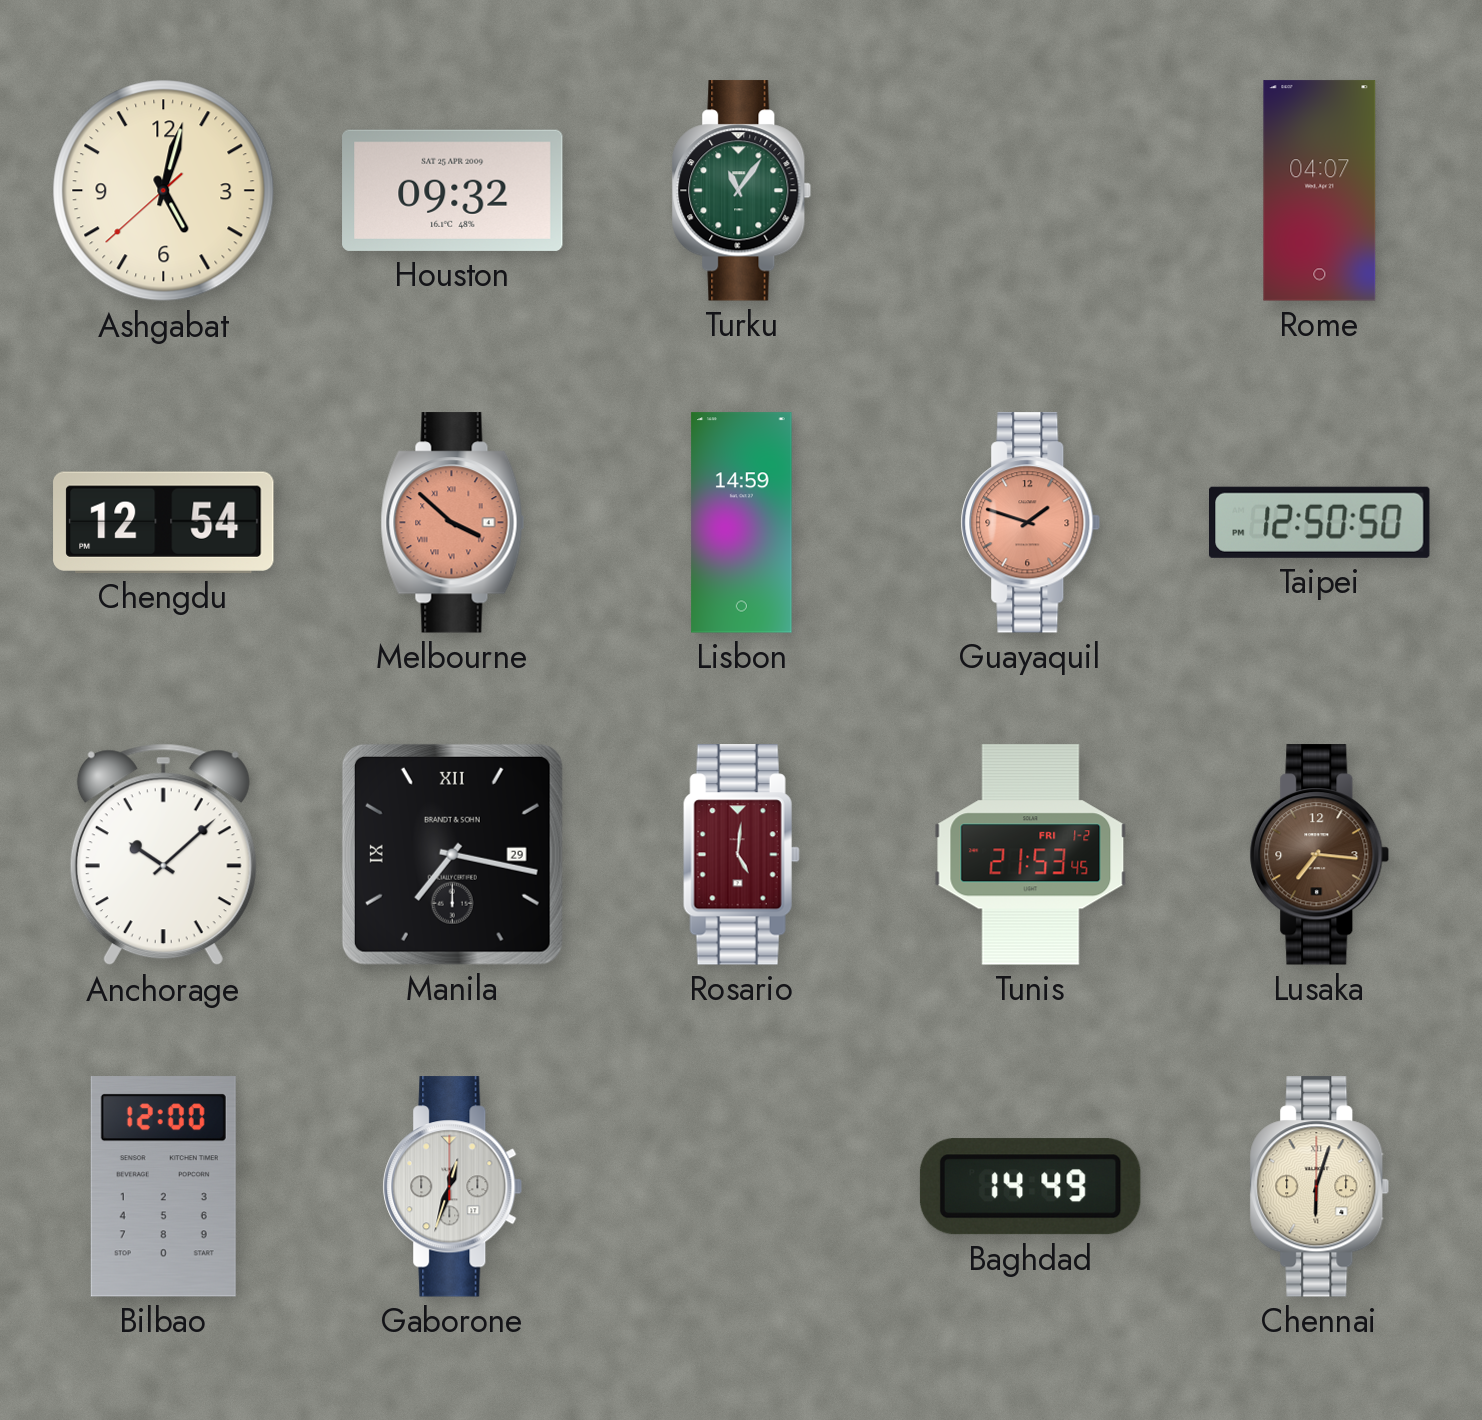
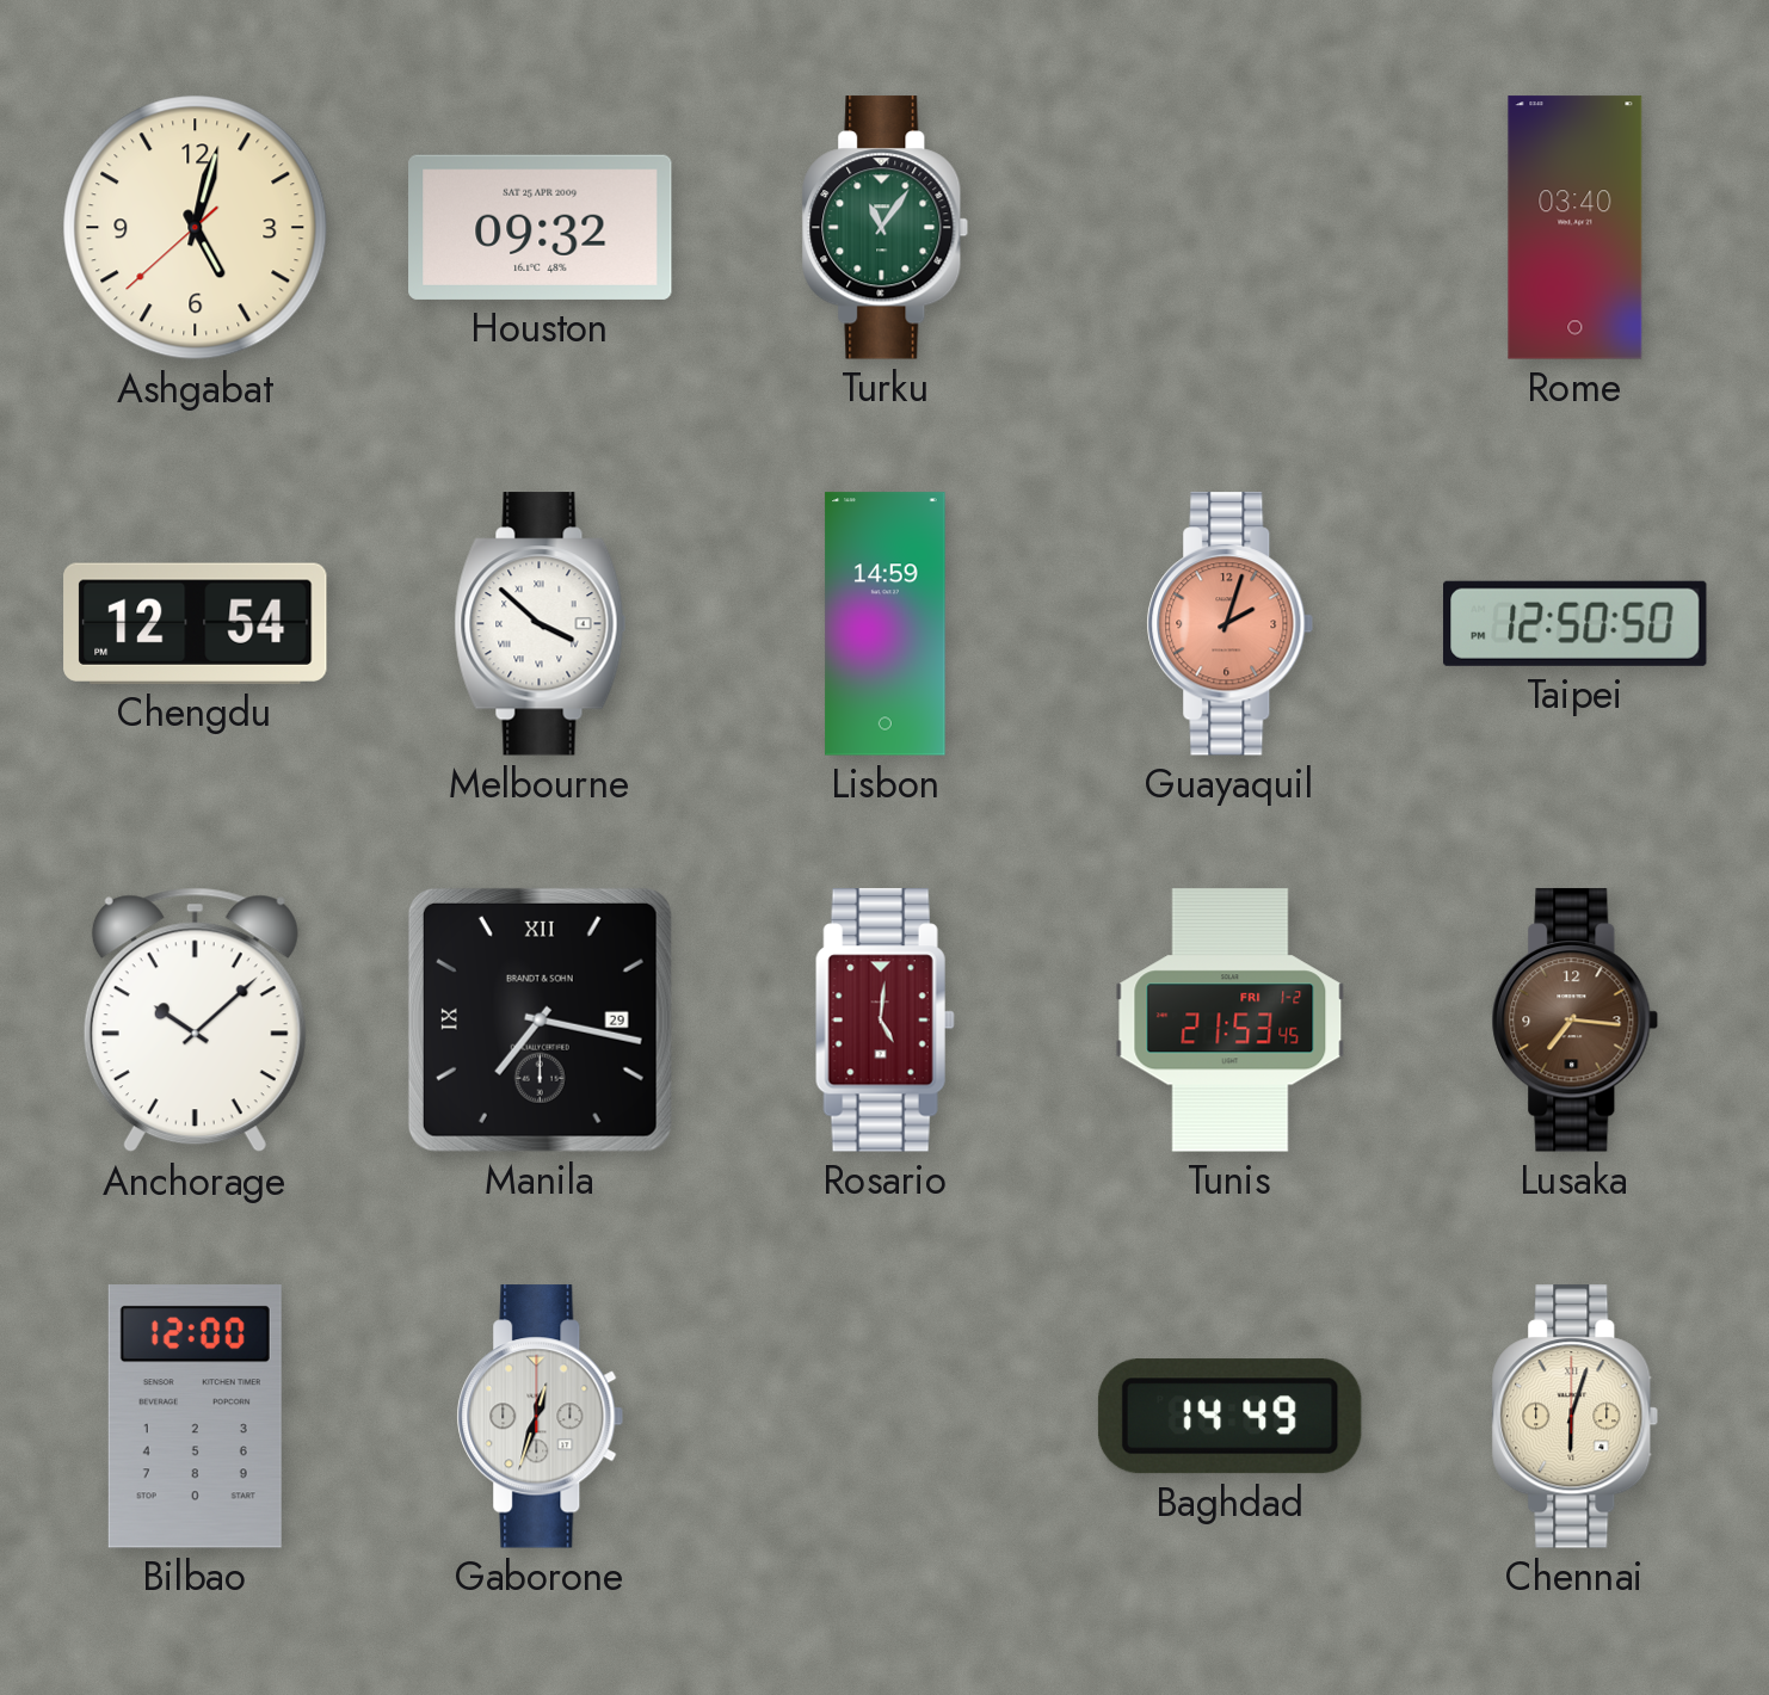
Rome: 04:07 -> 03:40 (1576, 228)
Melbourne dial: salmon -> white (541, 624)
Guayaquil: 1:48 -> 2:03 (1231, 624)
